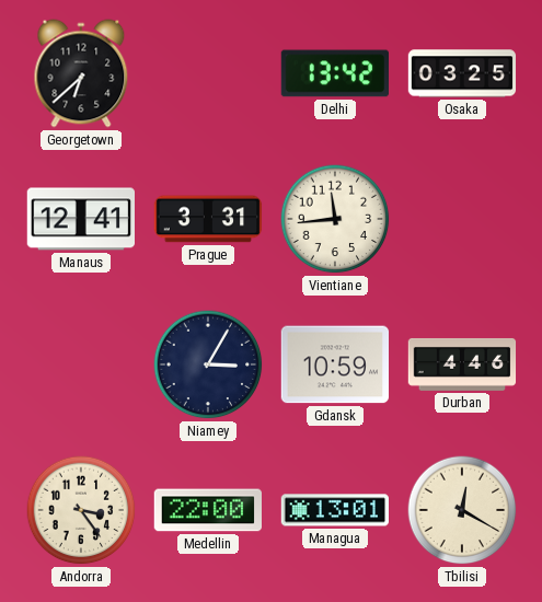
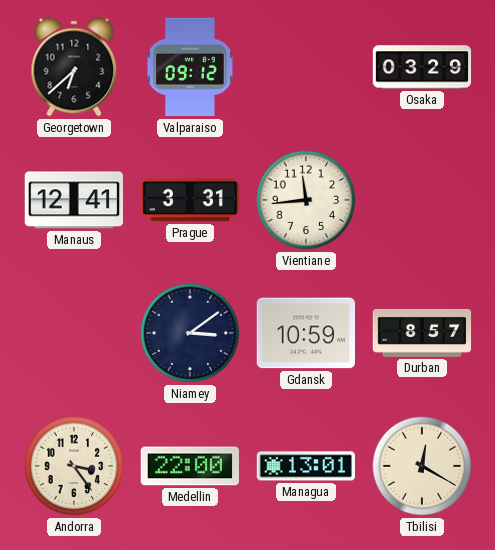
Valparaiso: none -> 09:12 (190, 67)
Delhi: 13:42 -> none (334, 73)
Osaka: 03:25 -> 03:29 (422, 67)
Niamey: 3:05 -> 3:09 (190, 333)
Durban: 4:46 -> 8:57 (422, 333)
